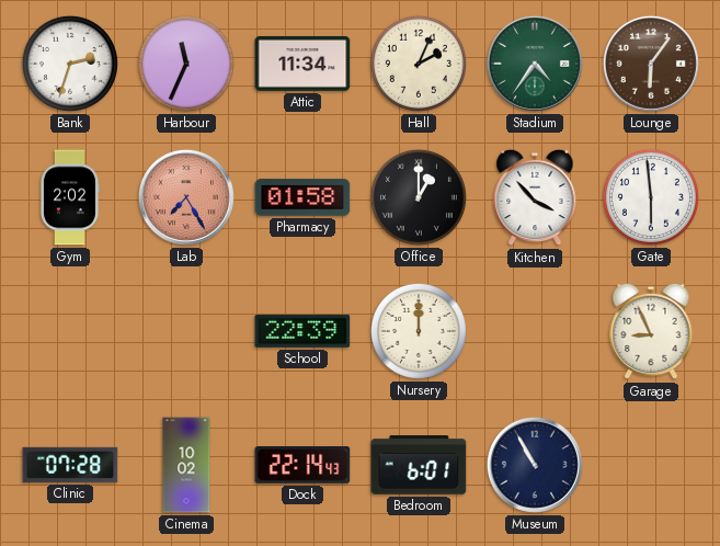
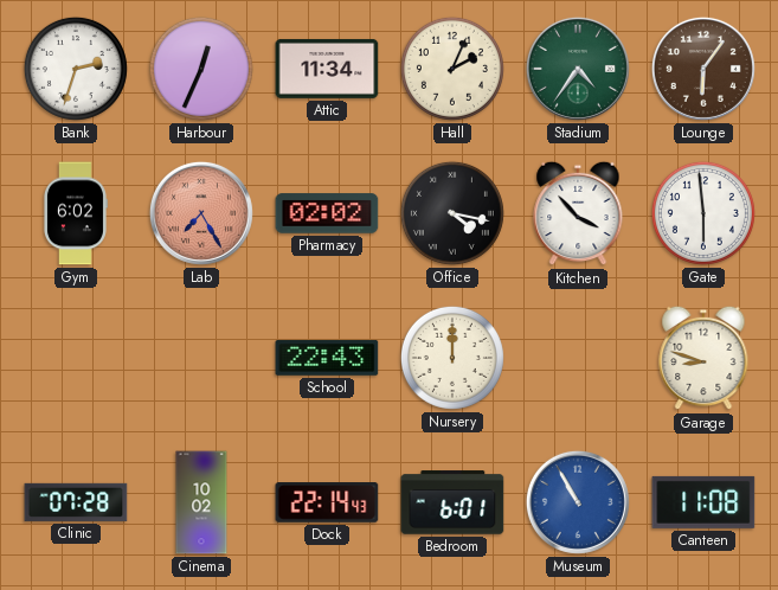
Harbour: 11:34 -> 12:34 (201, 69)
Gym: 2:02 -> 6:02 (75, 213)
Pharmacy: 01:58 -> 02:02 (327, 213)
Office: 1:00 -> 4:17 (452, 213)
School: 22:39 -> 22:43 (327, 358)
Garage: 8:56 -> 8:48 (703, 358)
Museum dial: navy -> blue (578, 502)
Canteen: none -> 11:08 (703, 502)
